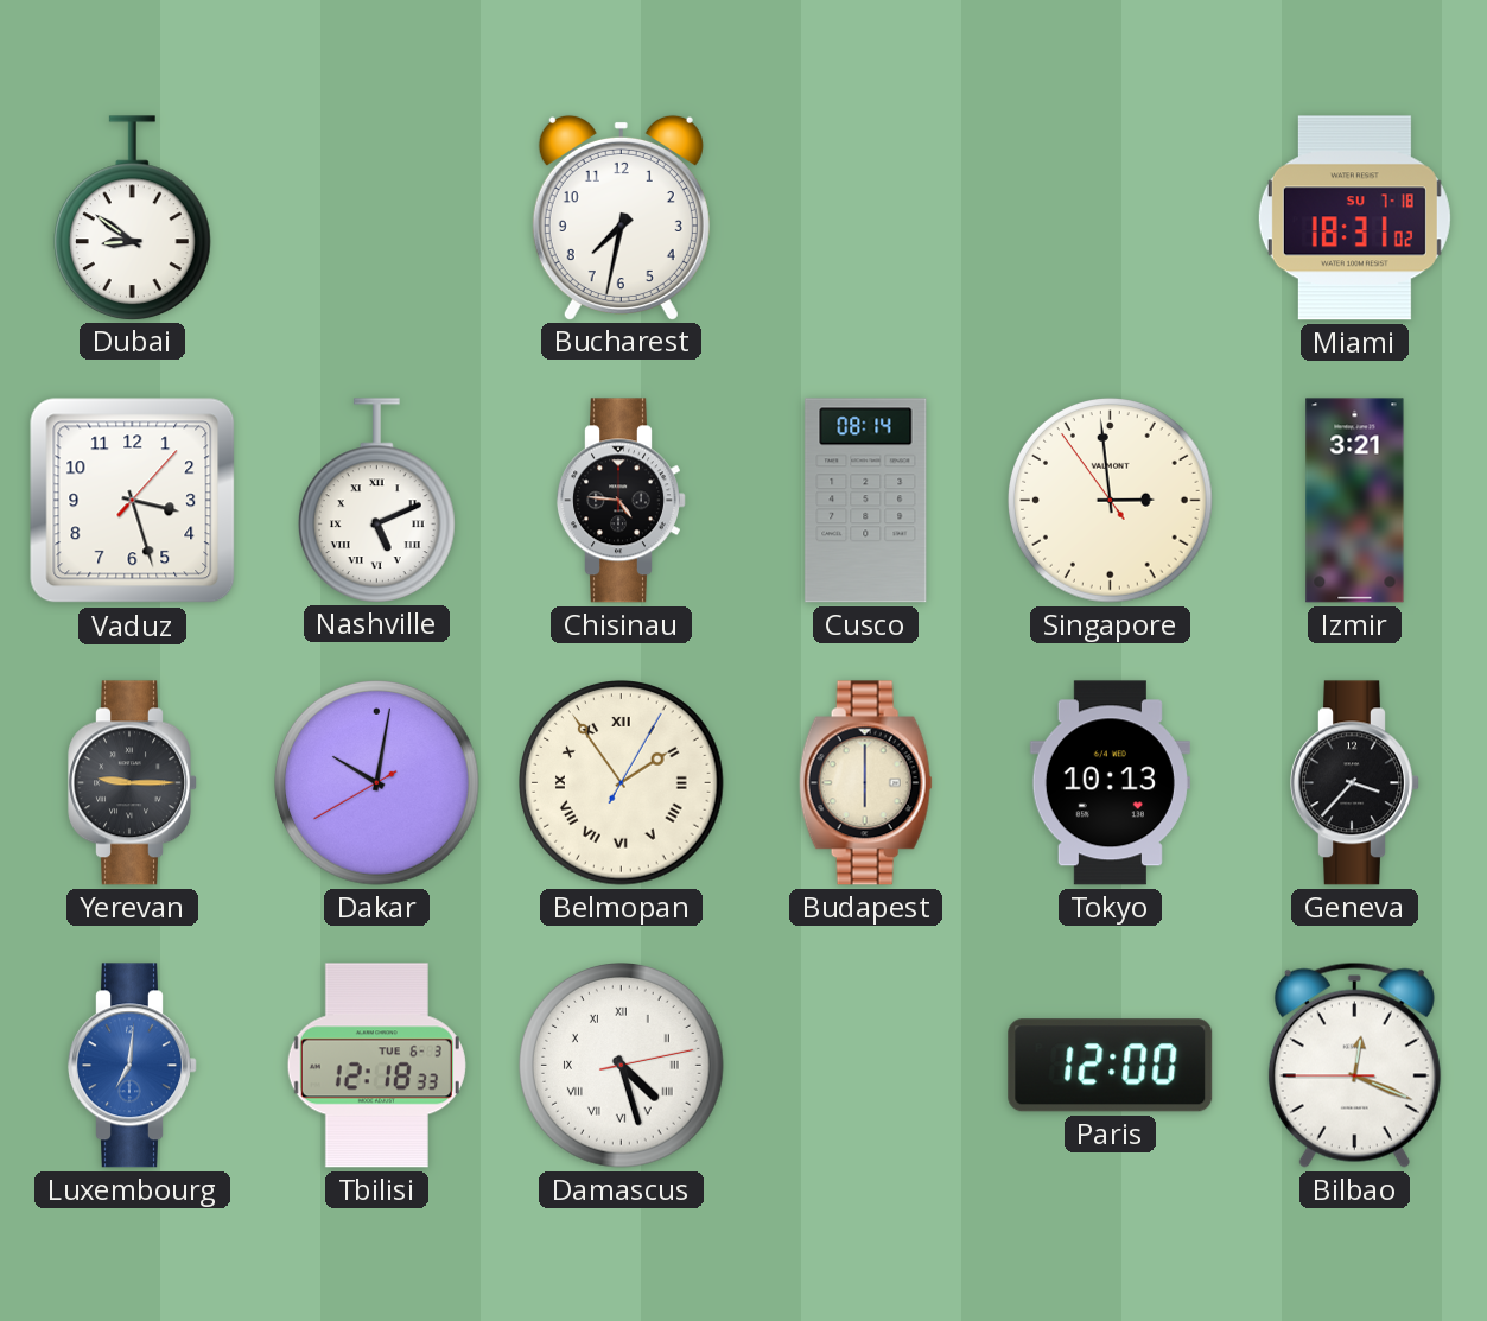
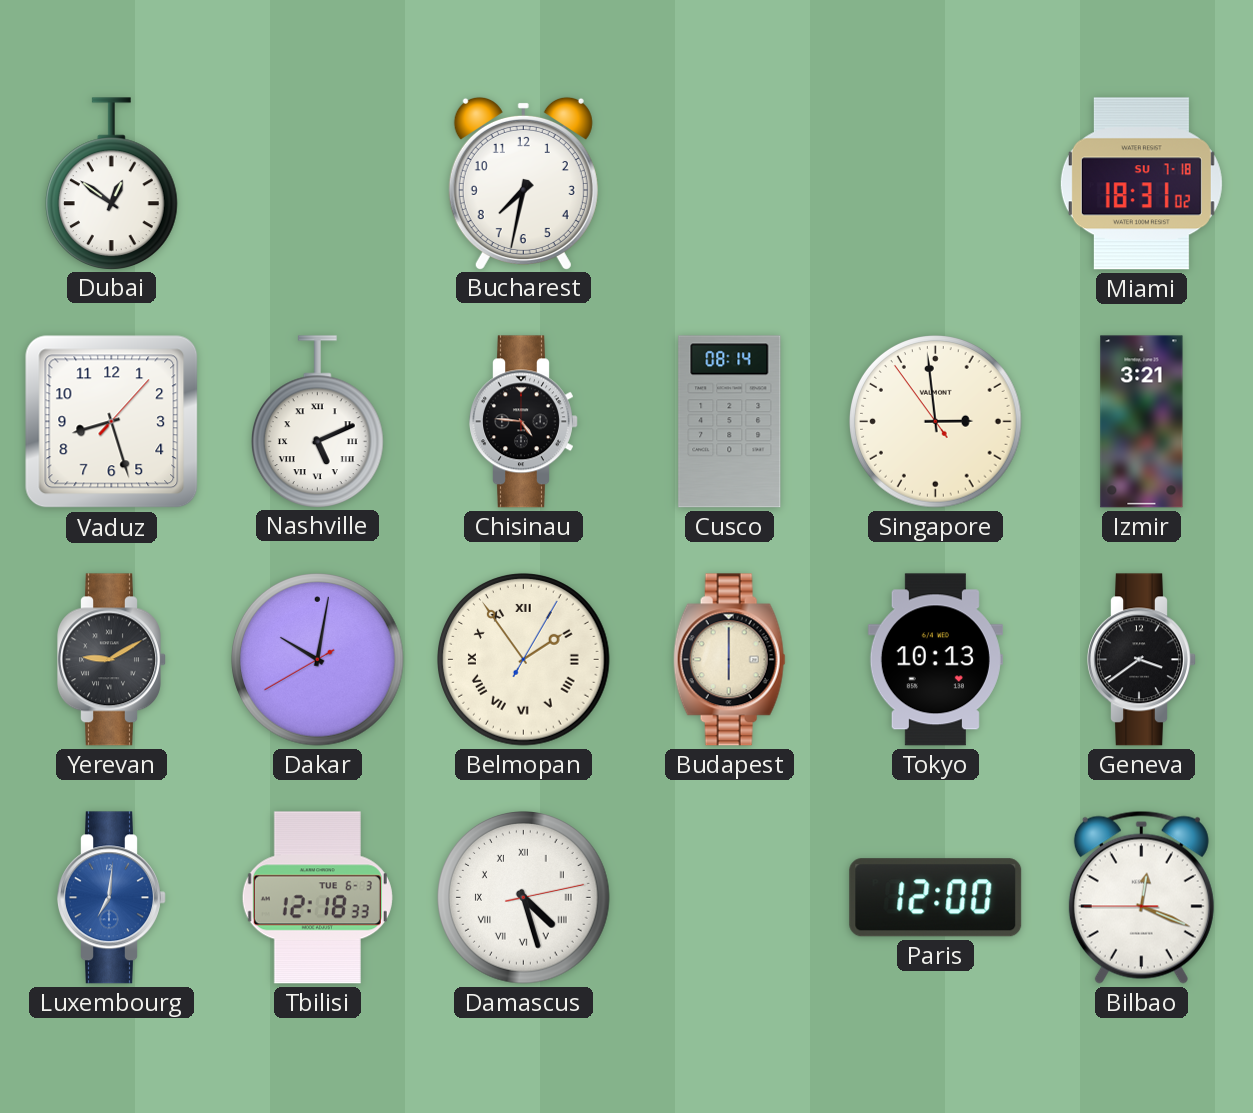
Dubai: 8:51 -> 12:51 (111, 183)
Vaduz: 3:27 -> 8:27 (112, 422)
Yerevan: 9:15 -> 9:10 (112, 660)
Geneva: 3:37 -> 3:39 (1142, 660)
